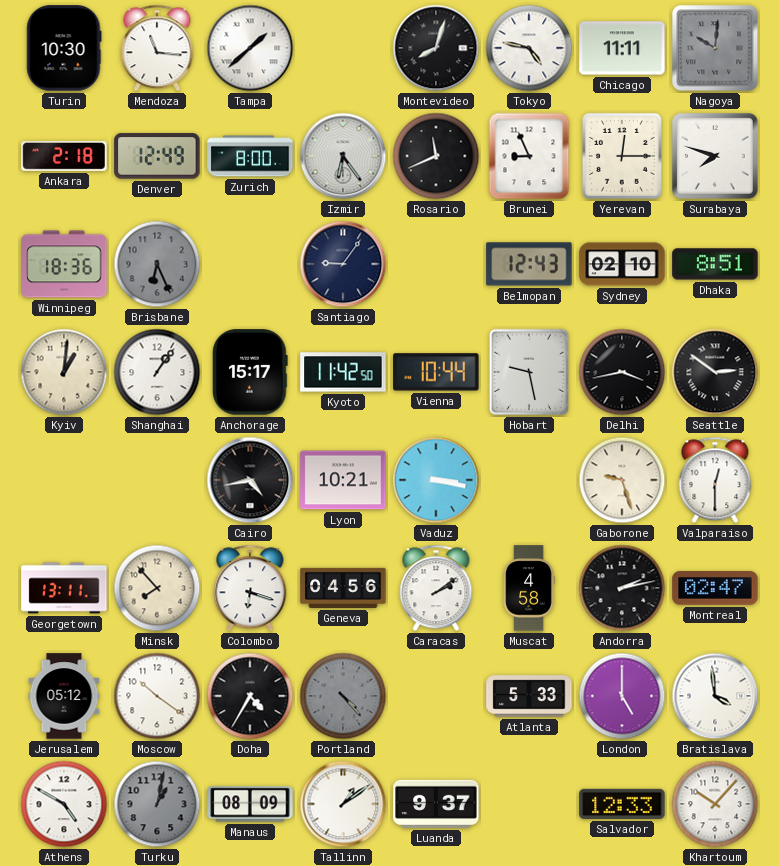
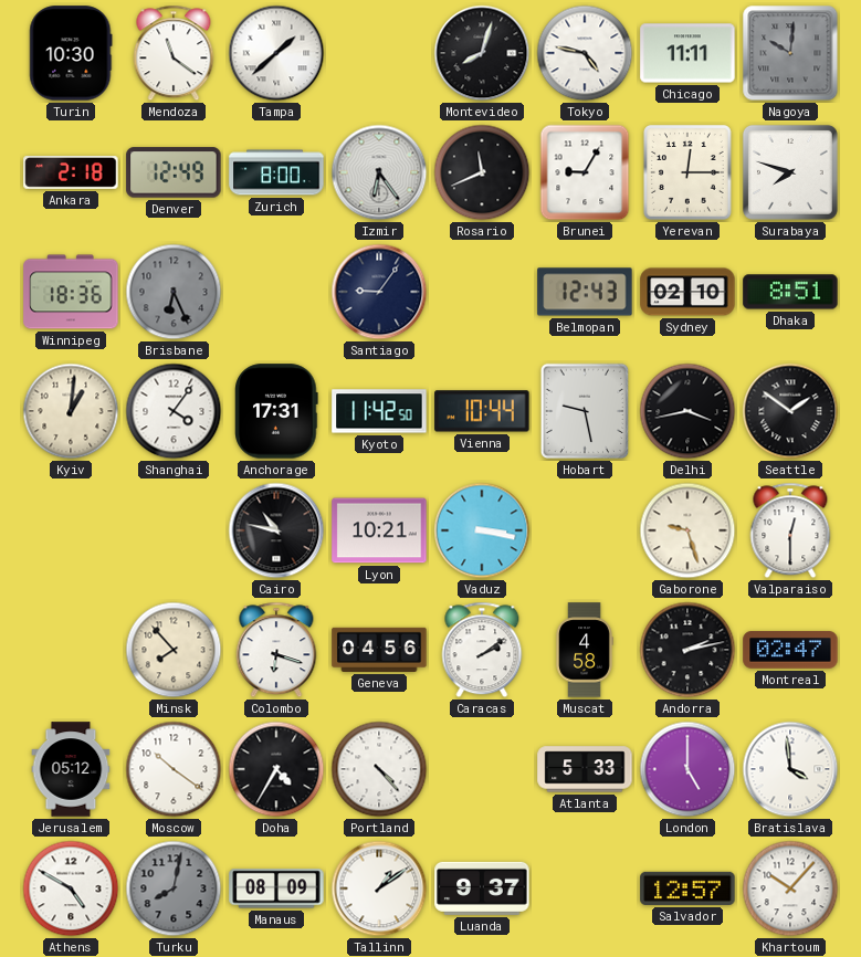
Mendoza: 11:16 -> 11:21 (174, 53)
Brunei: 8:56 -> 9:05 (585, 172)
Shanghai: 1:06 -> 4:06 (174, 411)
Anchorage: 15:17 -> 17:31 (276, 411)
Seattle: 2:51 -> 1:51 (790, 411)
Cairo: 4:43 -> 10:47 (276, 530)
Georgetown: 13:11 -> none (64, 588)
Portland dial: grey -> white (379, 769)
Turku: 1:02 -> 8:02 (174, 888)
Salvador: 12:33 -> 12:57 (687, 888)
